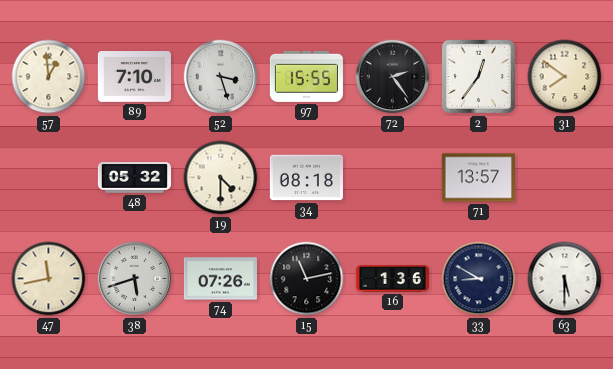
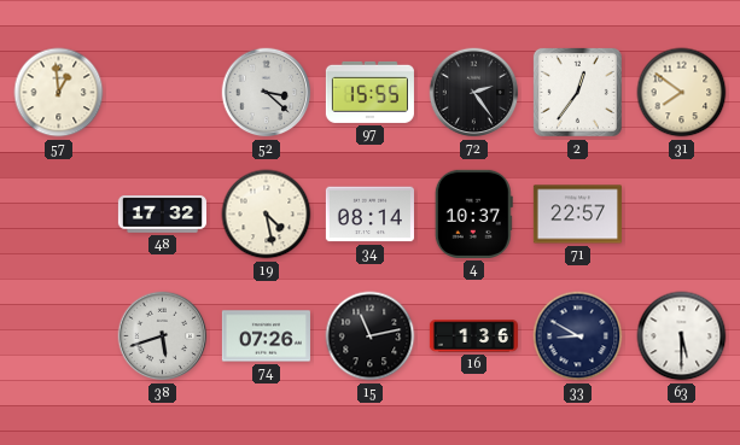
89: 7:10 -> none (134, 77)
52: 3:27 -> 3:22 (267, 93)
48: 05:32 -> 17:32 (162, 215)
19: 4:30 -> 4:28 (267, 215)
34: 08:18 -> 08:14 (369, 215)
4: none -> 10:37 (473, 213)
71: 13:57 -> 22:57 (577, 215)
47: 11:43 -> none (49, 279)
